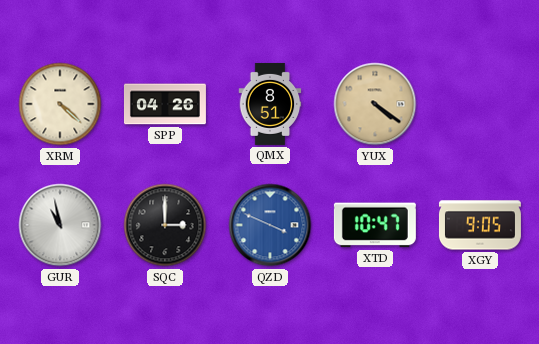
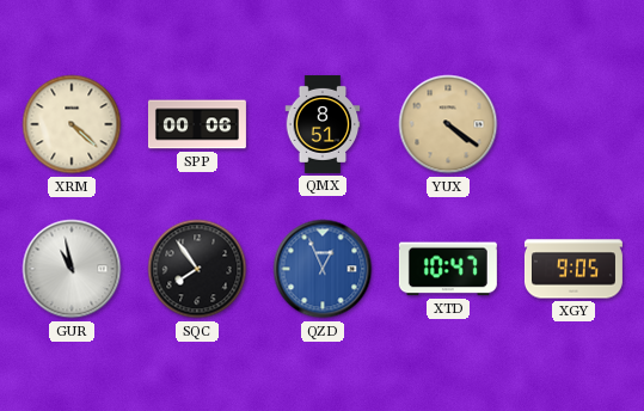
SPP: 04:26 -> 00:06 (197, 124)
SQC: 3:00 -> 7:54 (197, 269)
QZD: 3:49 -> 12:56 (323, 269)
